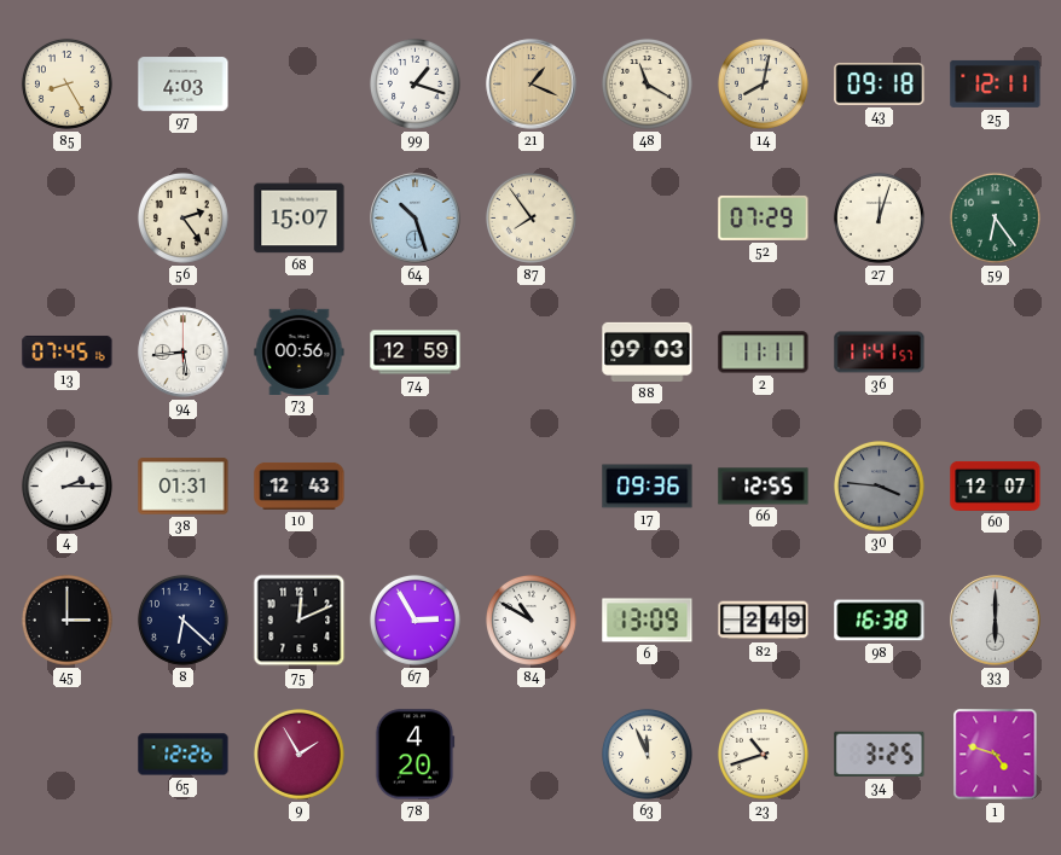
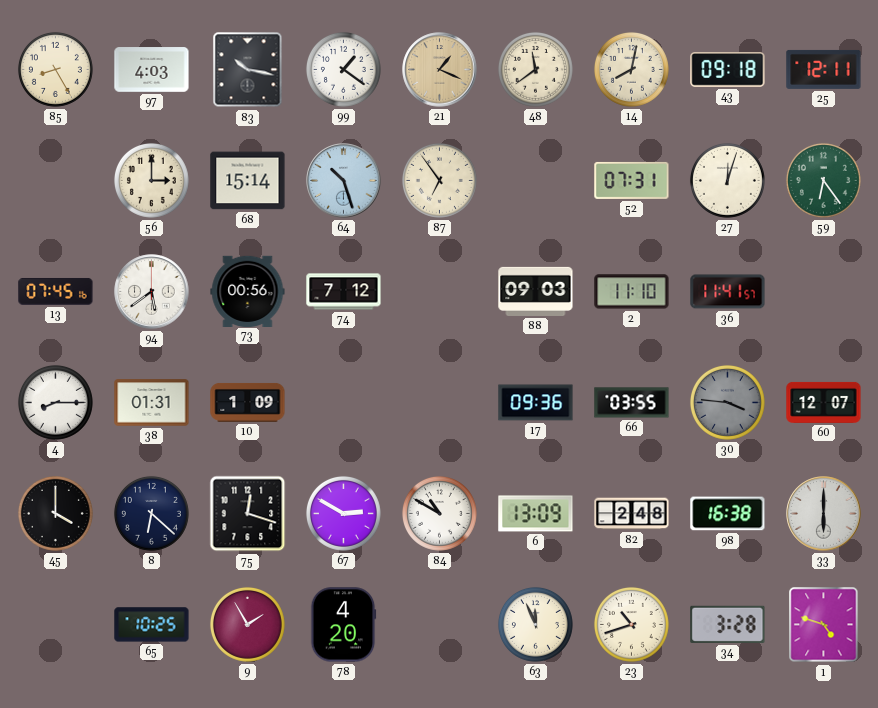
83: none -> 10:17 (248, 70)
99: 1:18 -> 1:21 (343, 69)
48: 11:20 -> 11:39 (535, 69)
56: 2:24 -> 3:00 (151, 180)
68: 15:07 -> 15:14 (248, 181)
87: 7:54 -> 6:54 (439, 180)
52: 07:29 -> 07:31 (632, 180)
94: 5:44 -> 5:39 (152, 292)
74: 12:59 -> 7:12 (344, 292)
2: 11:11 -> 11:10 (632, 292)
4: 2:15 -> 8:15 (55, 402)
10: 12:43 -> 1:09 (248, 402)
66: 12:55 -> 03:55 (632, 403)
45: 3:00 -> 4:00 (55, 513)
75: 12:11 -> 12:18 (248, 514)
67: 2:55 -> 2:50 (343, 513)
82: 2:49 -> 2:48 (632, 514)
65: 12:26 -> 10:25 (152, 625)
34: 3:25 -> 3:28 (728, 624)
